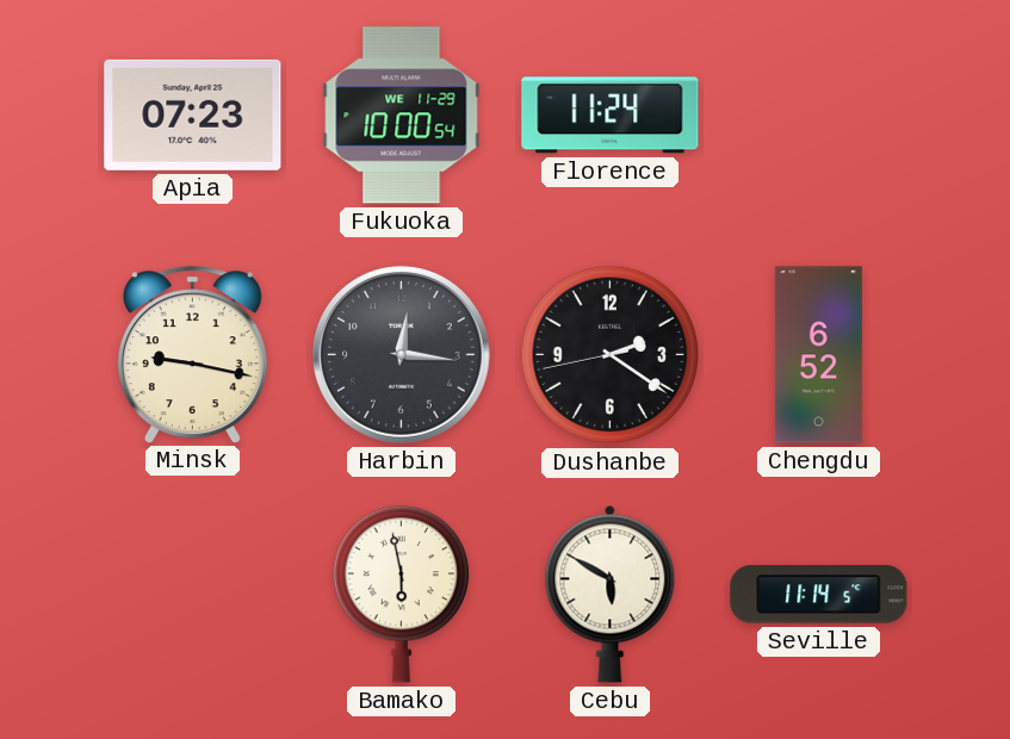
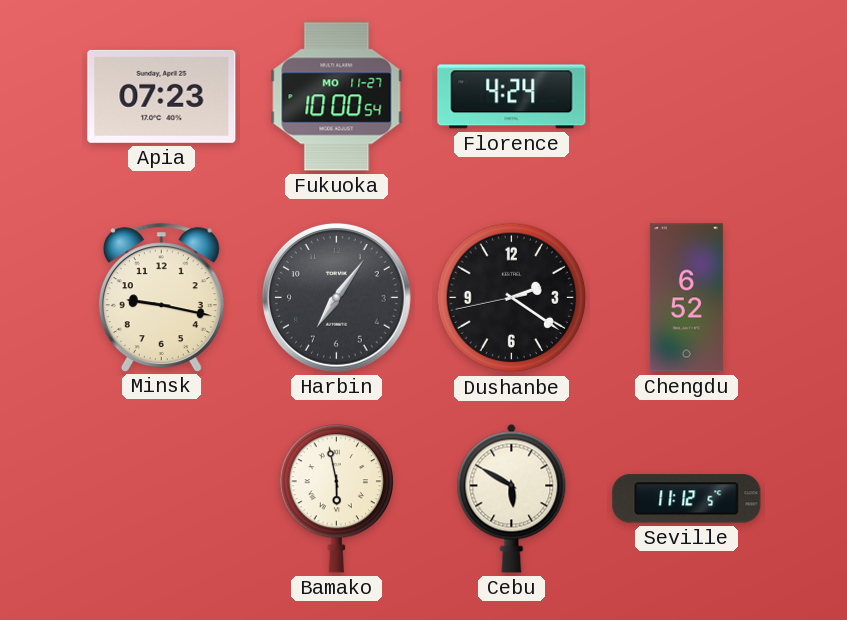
Fukuoka date: WE 11-29 -> MO 11-27 (337, 97)
Florence: 11:24 -> 4:24 (512, 97)
Harbin: 12:16 -> 7:06 (336, 297)
Seville: 11:14 -> 11:12 (687, 499)
